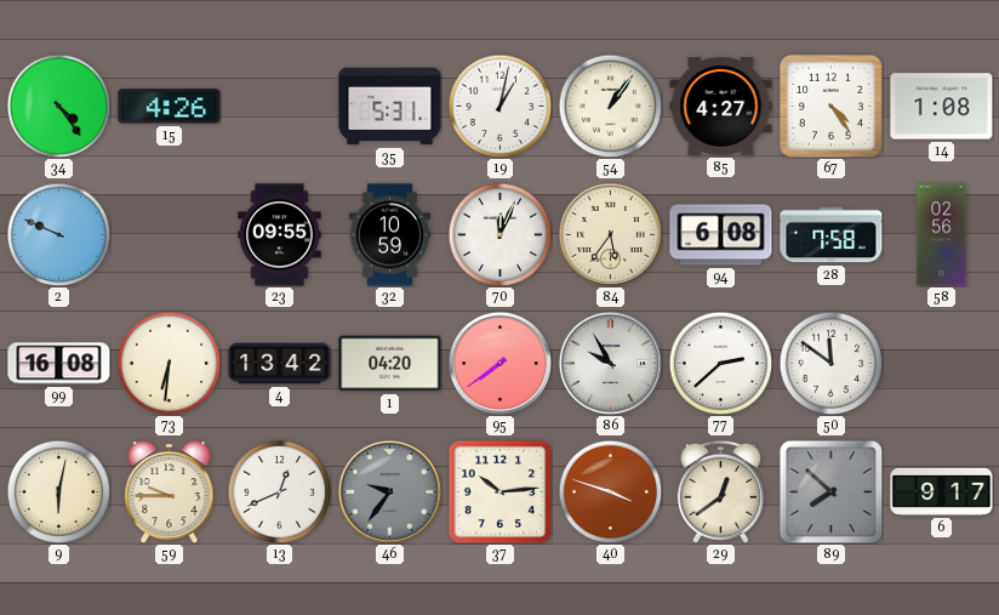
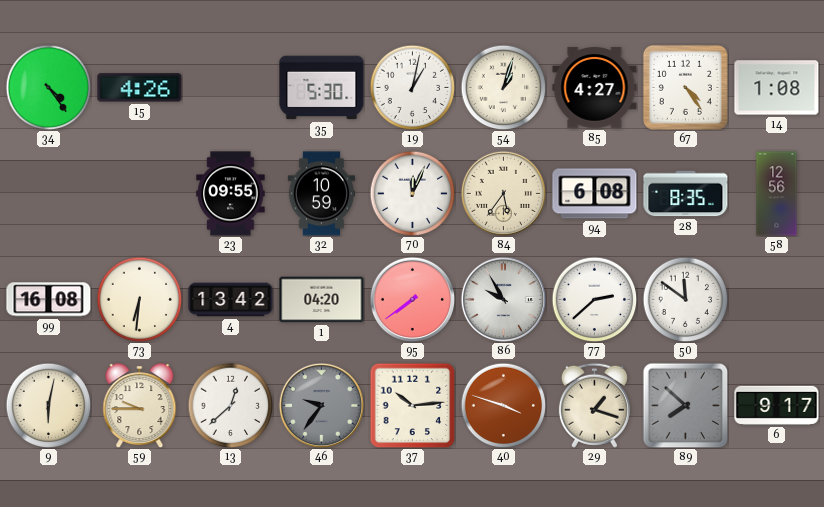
35: 5:31 -> 5:30 (322, 88)
54: 1:06 -> 1:03 (503, 87)
2: 9:49 -> none (58, 234)
28: 7:58 -> 8:35 (686, 194)
58: 02:56 -> 12:56 (777, 194)
13: 12:41 -> 12:38 (230, 405)
29: 12:39 -> 1:18 (594, 405)
